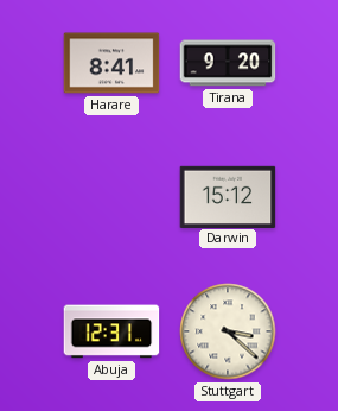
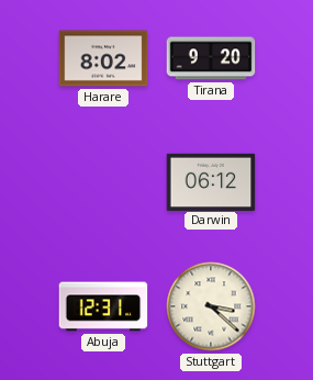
Harare: 8:41 -> 8:02 (103, 58)
Darwin: 15:12 -> 06:12 (211, 181)
